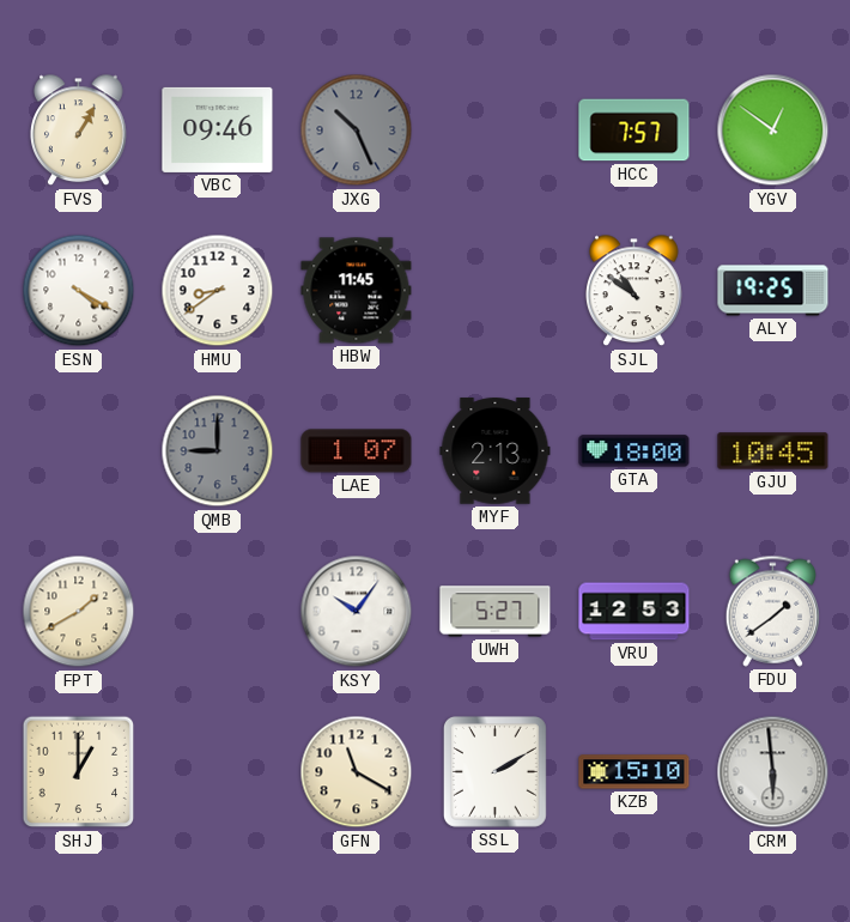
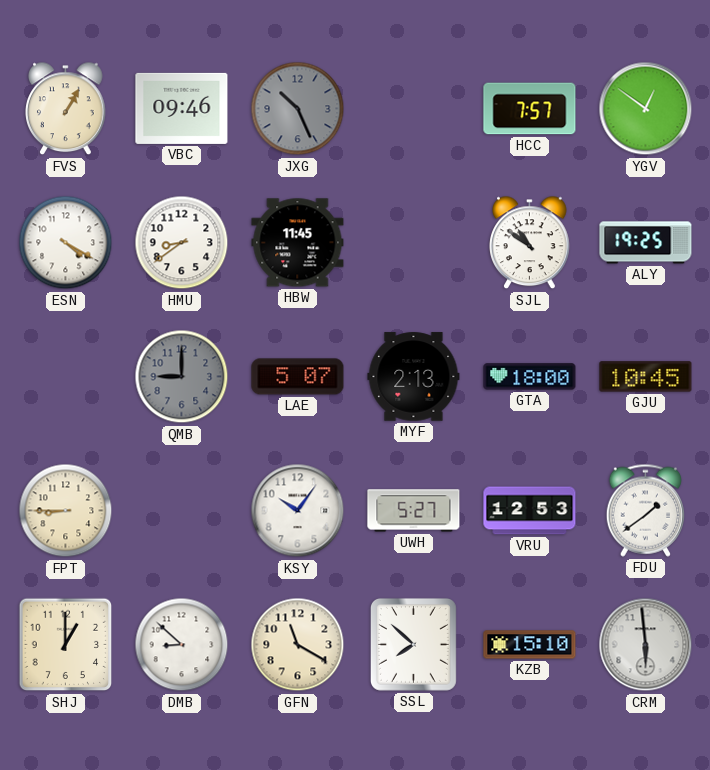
LAE: 1:07 -> 5:07 (298, 377)
FPT: 1:40 -> 8:45 (66, 511)
DMB: none -> 8:52 (182, 645)
SSL: 2:10 -> 7:52 (413, 644)
